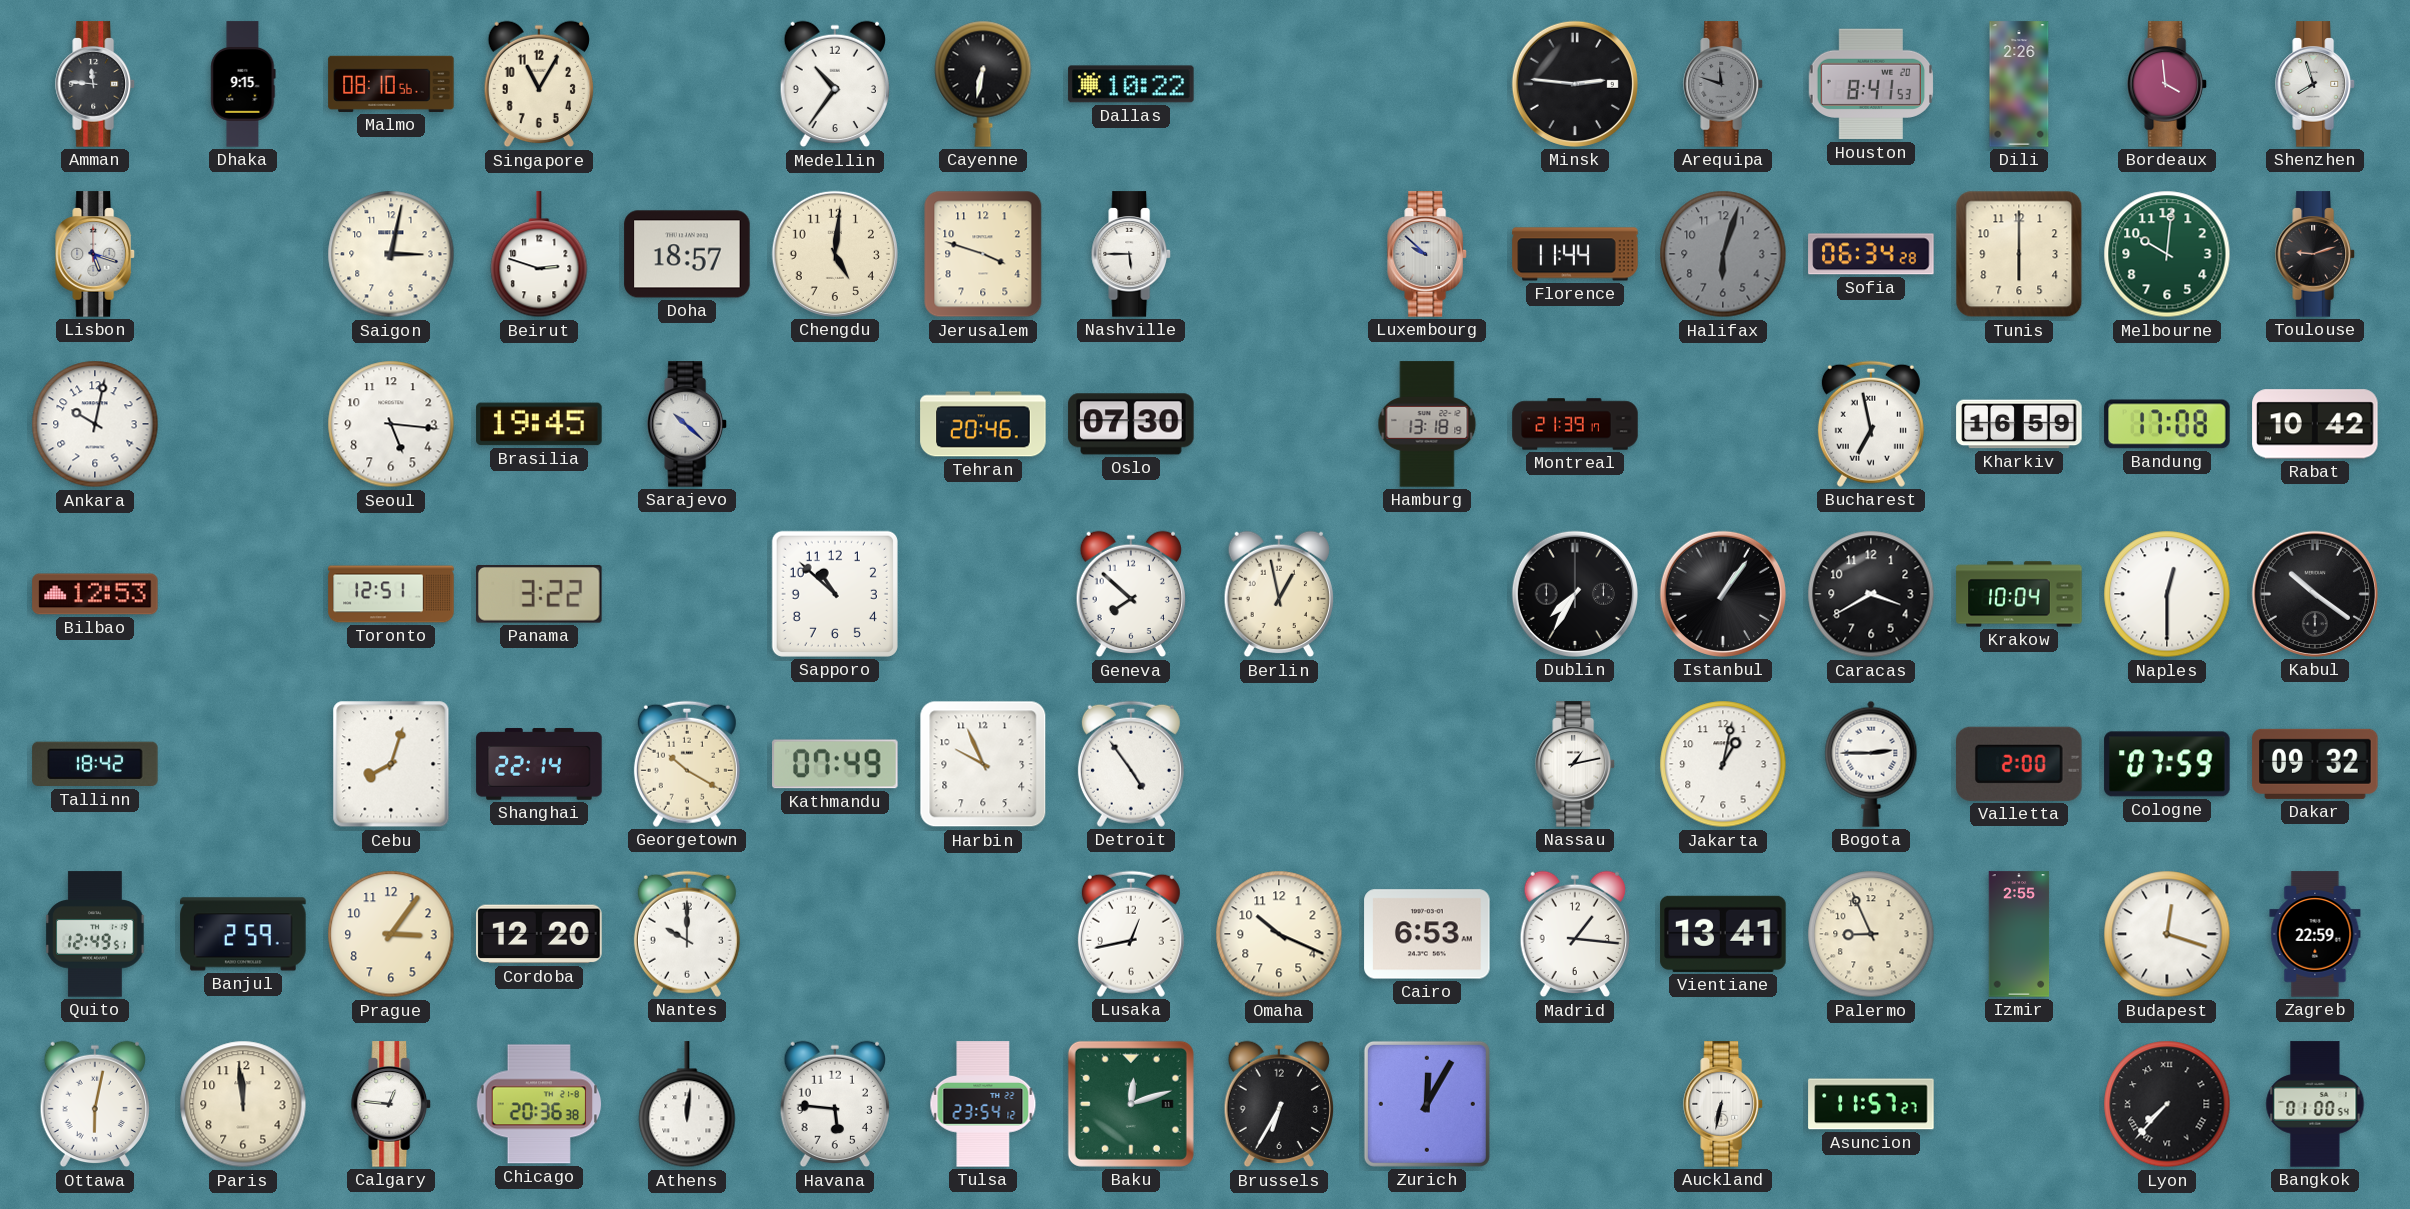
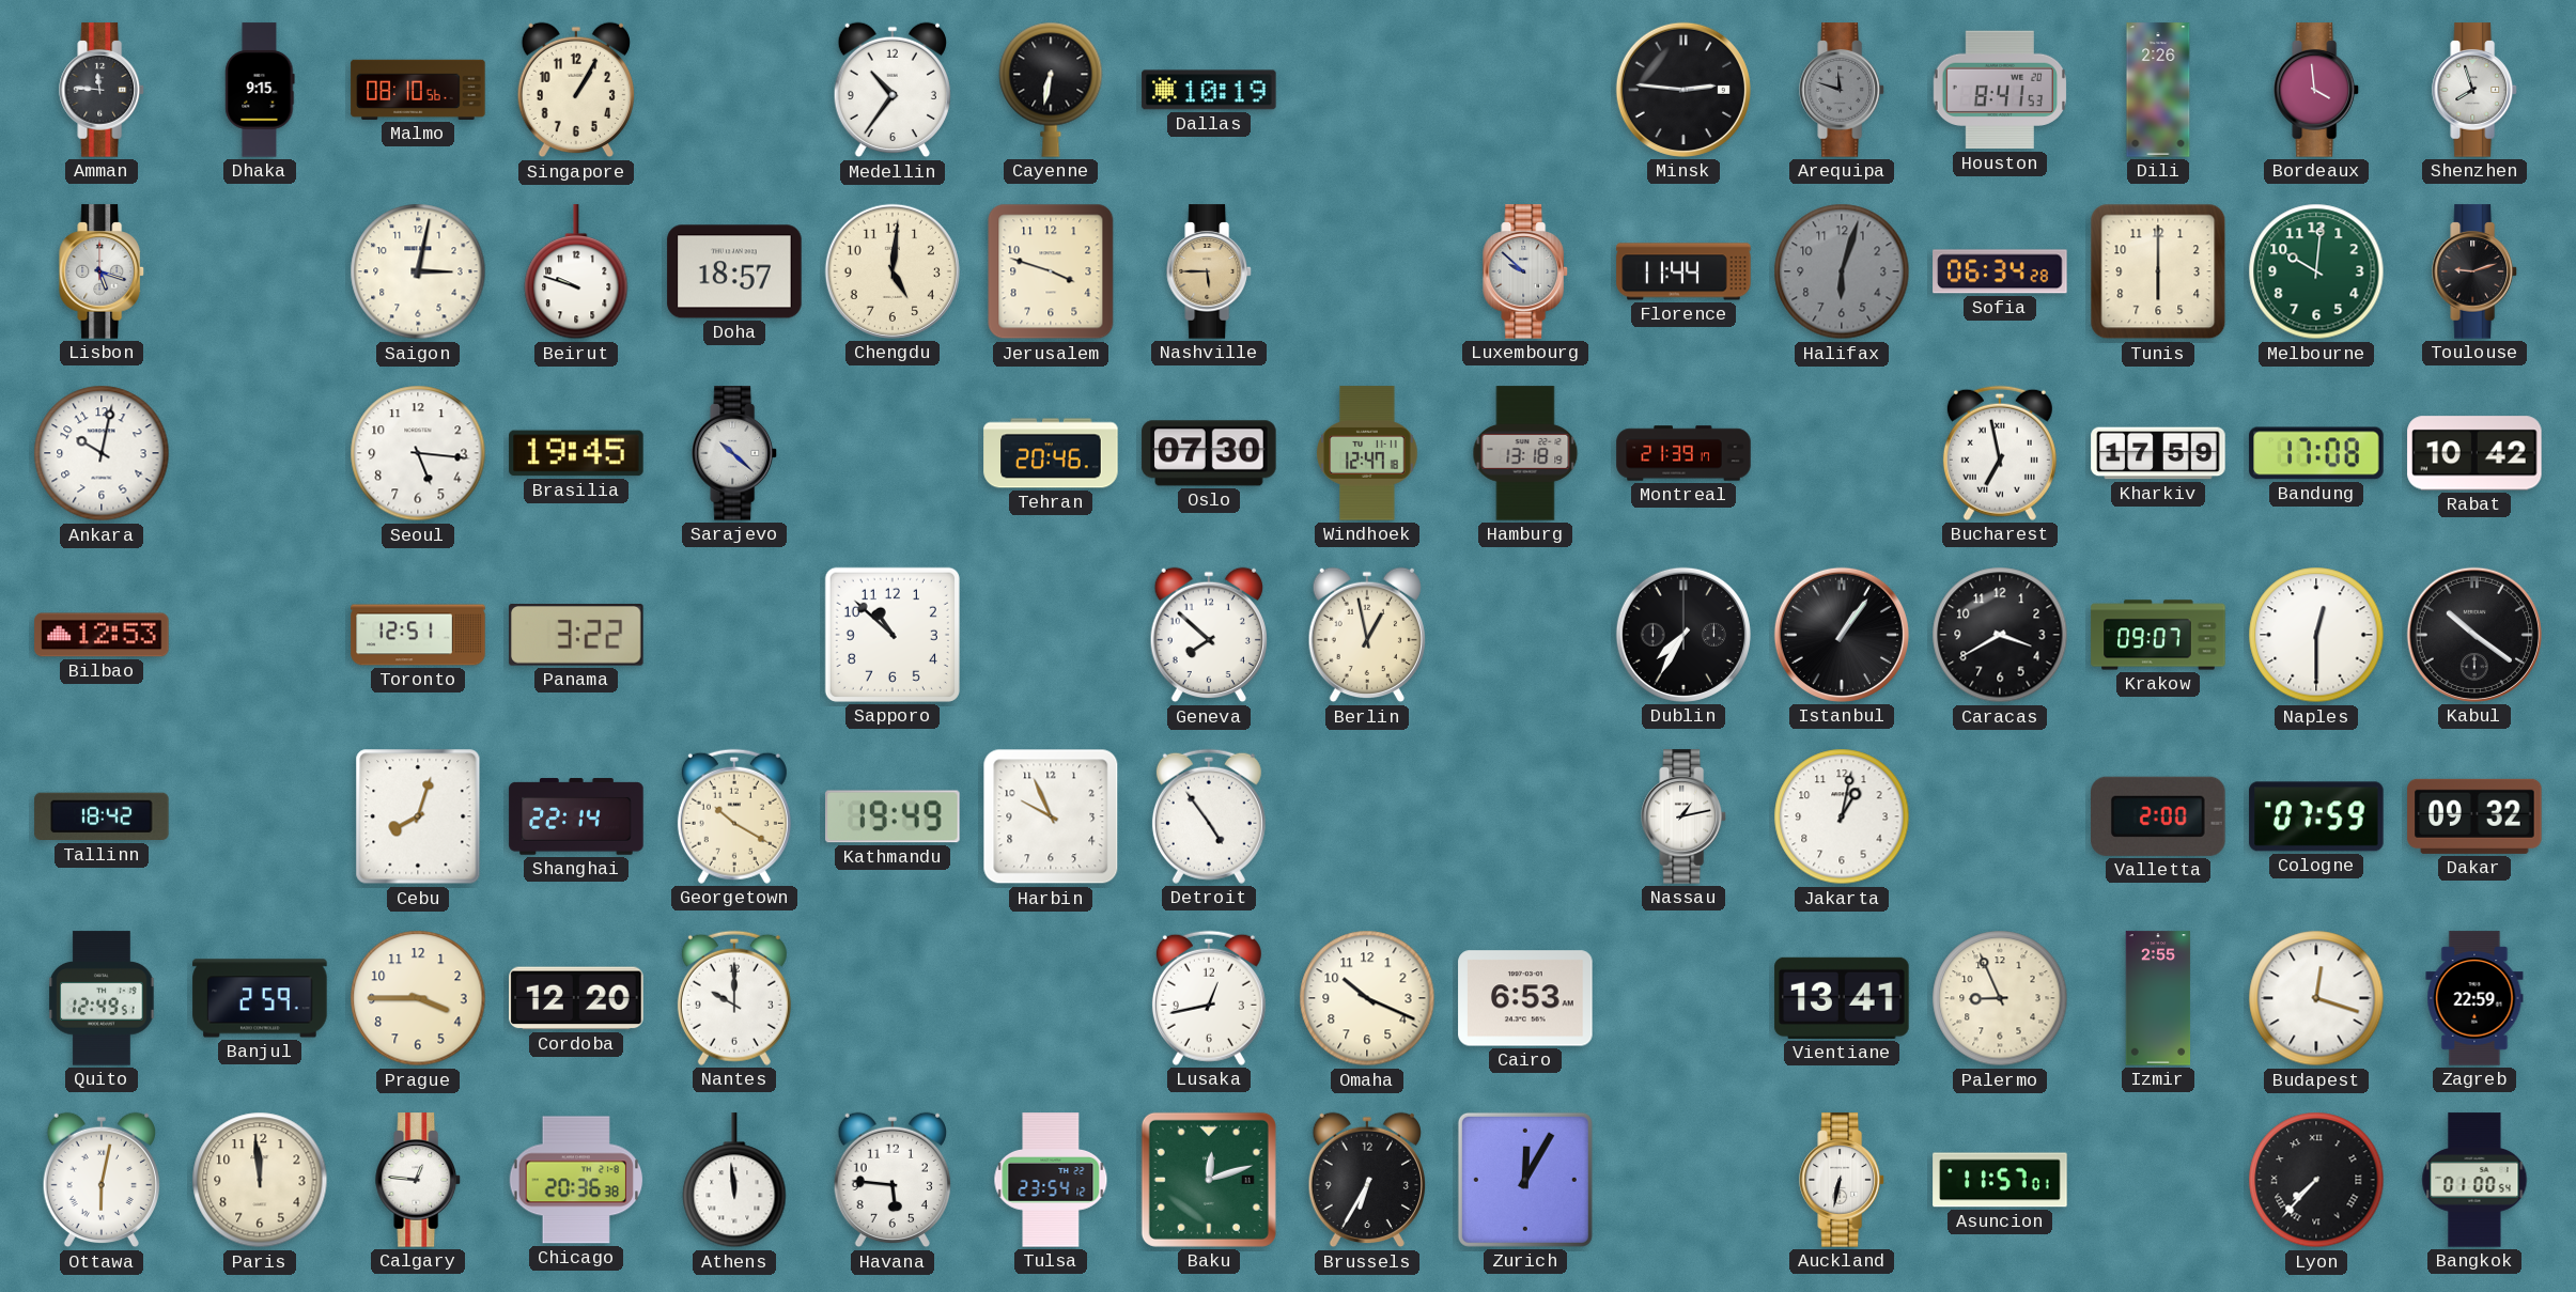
Singapore: 11:05 -> 1:05 (575, 90)
Dallas: 10:22 -> 10:19 (1209, 90)
Beirut: 2:48 -> 9:48 (576, 273)
Nashville dial: white -> champagne (1209, 271)
Windhoek: none -> 12:47 (1367, 453)
Kharkiv: 16:59 -> 17:59 (2158, 453)
Krakow: 10:04 -> 09:07 (2158, 635)
Kathmandu: 07:49 -> 19:49 (893, 816)
Bogota: 2:45 -> none (1871, 764)
Prague: 3:06 -> 3:45 (418, 998)
Madrid: 1:16 -> none (1574, 934)
Athens: 12:01 -> 11:59 (734, 1181)
Asuncion: 11:57:27 -> 11:57:01 (2000, 1180)
